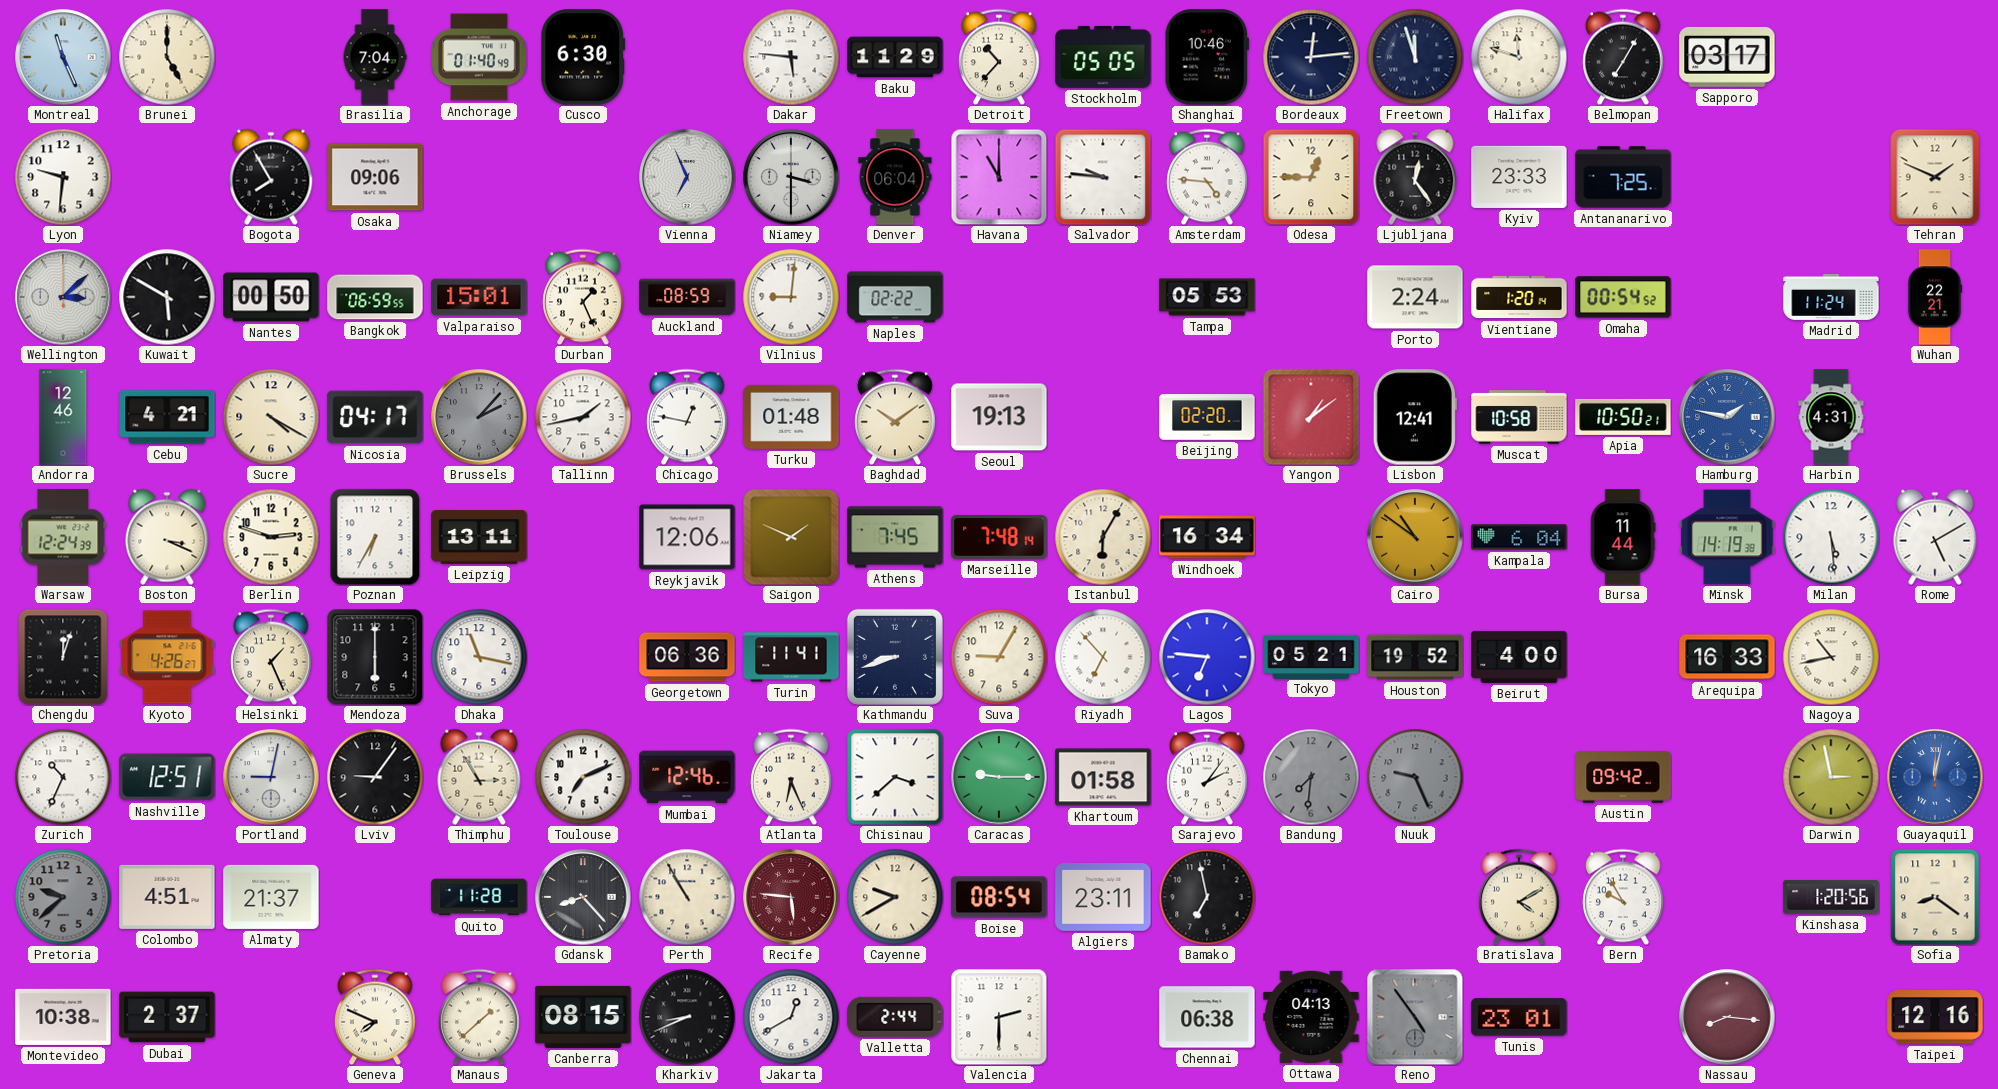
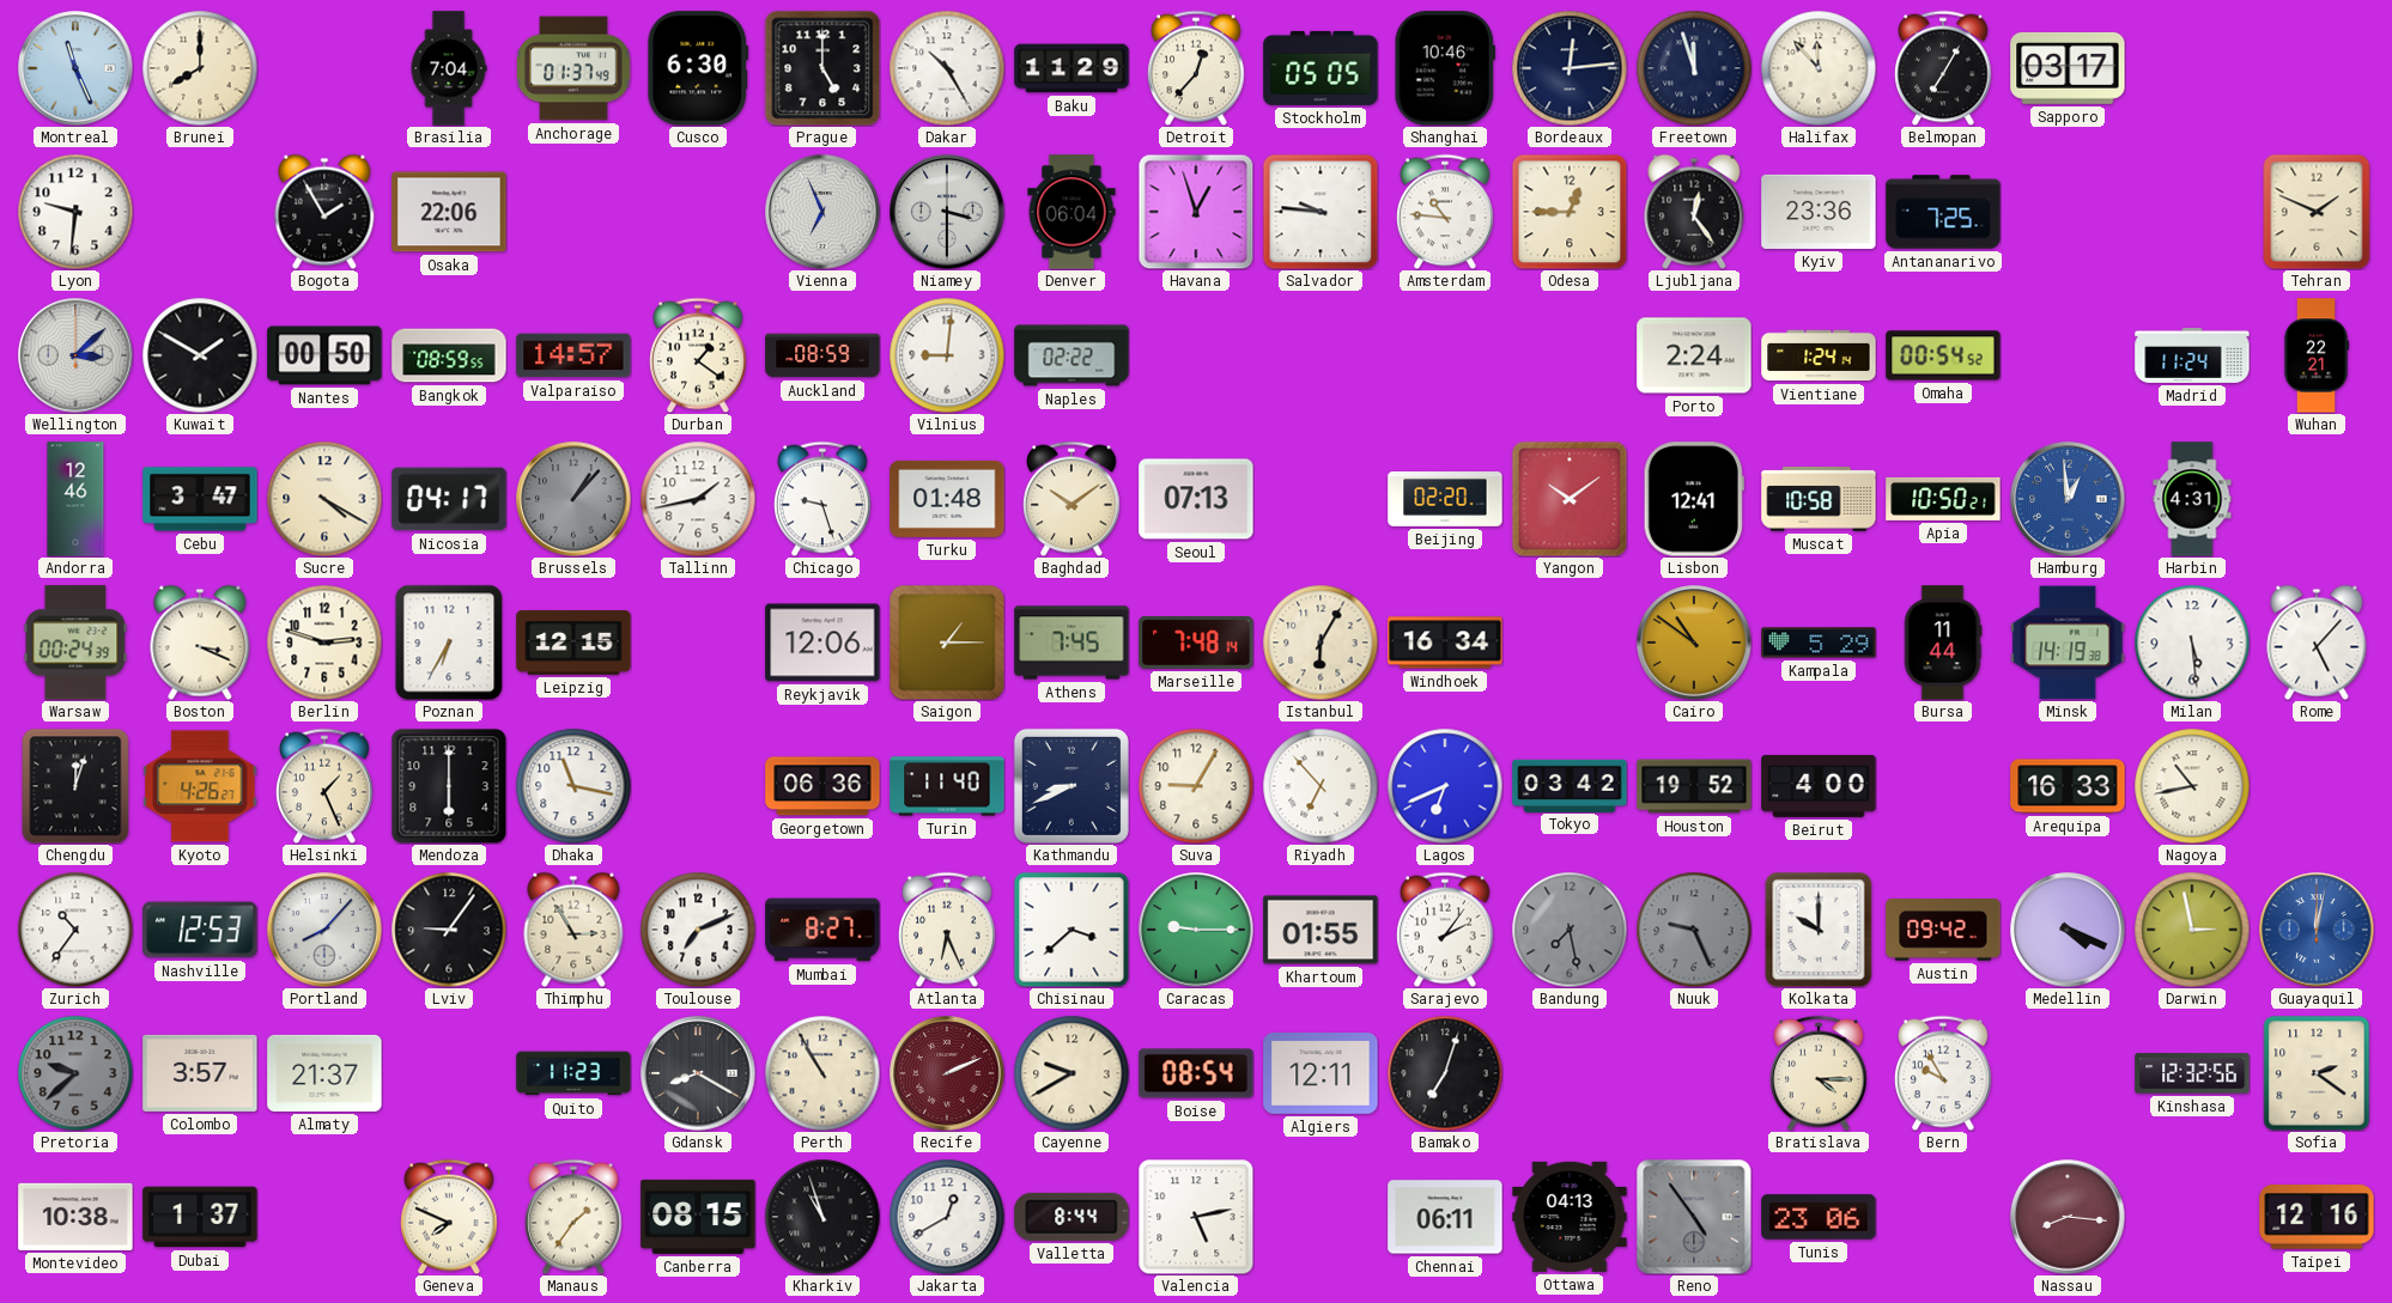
Brunei: 5:00 -> 8:00 (200, 68)
Anchorage: 01:40 -> 01:37 (573, 68)
Prague: none -> 5:00 (822, 68)
Dakar: 5:46 -> 10:25 (947, 68)
Detroit: 10:37 -> 12:37 (1196, 68)
Halifax: 11:48 -> 11:53 (1819, 68)
Bogota: 7:55 -> 1:55 (324, 212)
Osaka: 09:06 -> 22:06 (449, 212)
Havana: 11:00 -> 12:57 (1196, 212)
Amsterdam: 4:46 -> 10:46 (1445, 212)
Kyiv: 23:33 -> 23:36 (1819, 212)
Kuwait: 5:50 -> 1:50 (200, 355)
Bangkok: 06:59 -> 08:59 (449, 355)
Valparaiso: 15:01 -> 14:57 (573, 355)
Durban: 1:26 -> 1:21 (698, 355)
Tampa: 05:53 -> none (1207, 297)
Vientiane: 1:20 -> 1:24 (1819, 355)
Cebu: 4:21 -> 3:47 (200, 499)
Brussels: 2:07 -> 1:07 (573, 499)
Chicago: 12:47 -> 9:27 (822, 499)
Seoul: 19:13 -> 07:13 (1196, 499)
Yangon: 1:09 -> 10:09 (1570, 499)
Hamburg: 1:47 -> 12:59 (2068, 499)
Warsaw: 12:24 -> 00:24 (75, 643)
Leipzig: 13:11 -> 12:15 (573, 643)
Saigon: 1:49 -> 1:15 (947, 643)
Kampala: 6:04 -> 5:29 (1819, 643)
Rome: 5:10 -> 5:07 (2317, 643)
Turin: 11:41 -> 11:40 (947, 786)
Kathmandu: 8:42 -> 8:41 (1071, 786)
Lagos: 6:46 -> 6:41 (1445, 786)
Tokyo: 05:21 -> 03:42 (1570, 785)
Zurich: 10:34 -> 10:36 (75, 930)
Nashville: 12:51 -> 12:53 (200, 930)
Portland: 9:02 -> 8:07 (324, 930)
Mumbai: 12:46 -> 8:27 (822, 930)
Khartoum: 01:58 -> 01:55 (1321, 930)
Bandung: 7:31 -> 7:28 (1570, 930)
Kolkata: none -> 10:00 (1819, 930)
Medellin: none -> 4:19 (2068, 930)
Colombo: 4:51 -> 3:57 (200, 1073)
Quito: 11:28 -> 11:23 (573, 1073)
Gdansk: 8:23 -> 8:20 (698, 1073)
Recife: 5:46 -> 2:11 (947, 1073)
Algiers: 23:11 -> 12:11 (1321, 1074)
Bamako: 6:58 -> 7:03 (1445, 1073)
Bratislava: 4:10 -> 4:15 (1819, 1073)
Kinshasa: 1:20 -> 12:32 (2192, 1073)
Sofia: 8:21 -> 2:21 (2317, 1073)
Dubai: 2:37 -> 1:37 (200, 1217)
Manaus: 1:38 -> 1:36 (573, 1217)
Kharkiv: 8:41 -> 10:57 (822, 1217)
Valletta: 2:44 -> 8:44 (1071, 1217)
Valencia: 2:30 -> 5:13 (1196, 1217)
Chennai: 06:38 -> 06:11 (1445, 1217)
Tunis: 23:01 -> 23:06 (1819, 1217)
